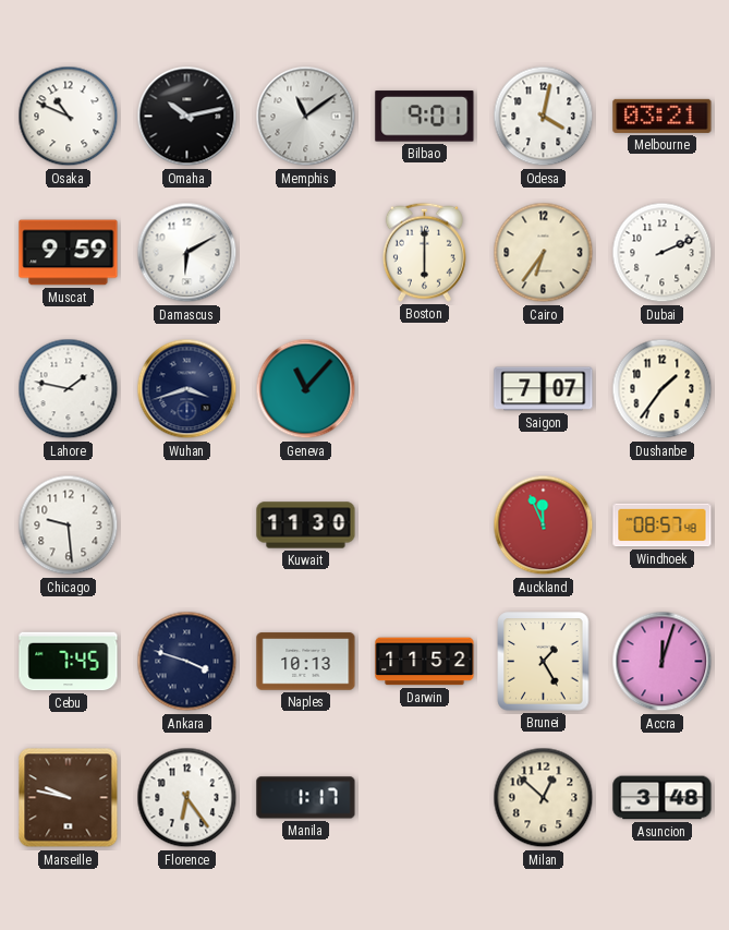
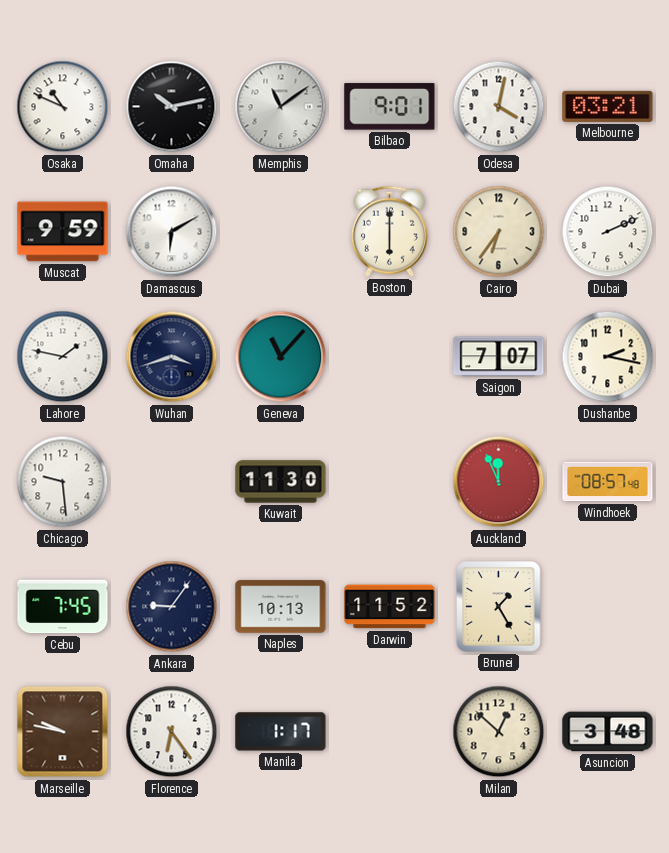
Dushanbe: 1:36 -> 2:17 (608, 357)
Ankara: 3:48 -> 9:06 (172, 607)
Accra: 12:03 -> none (663, 662)
